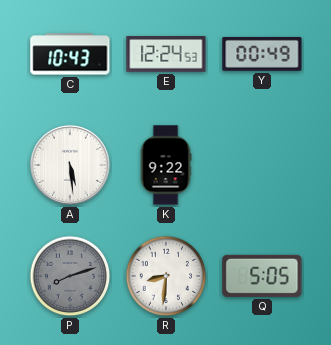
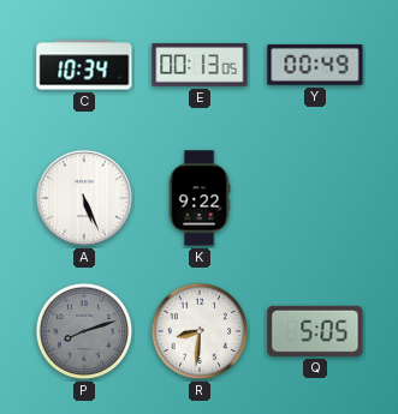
C: 10:43 -> 10:34 (84, 65)
E: 12:24 -> 00:13 (200, 65)
A: 5:29 -> 5:26 (84, 198)
